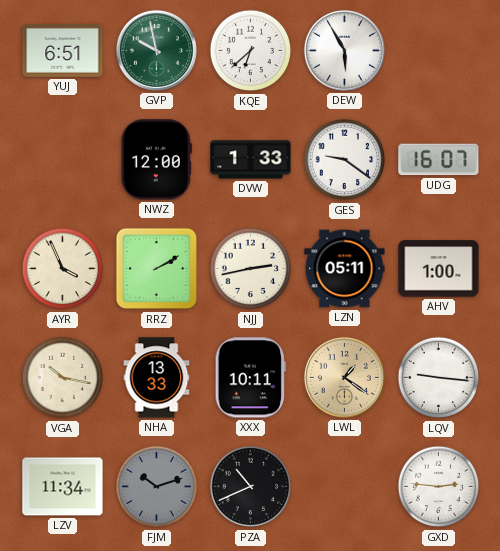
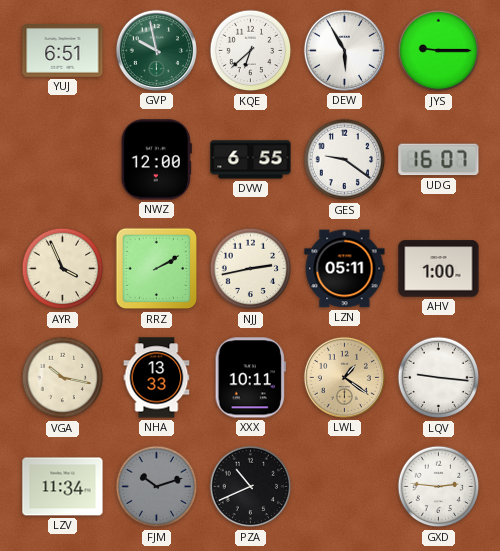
JYS: none -> 9:15 (439, 51)
DVW: 1:33 -> 6:55 (251, 160)
